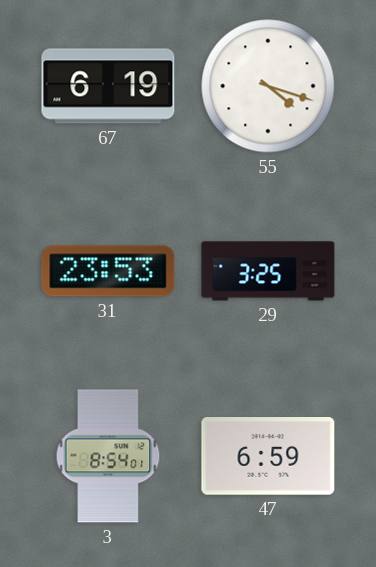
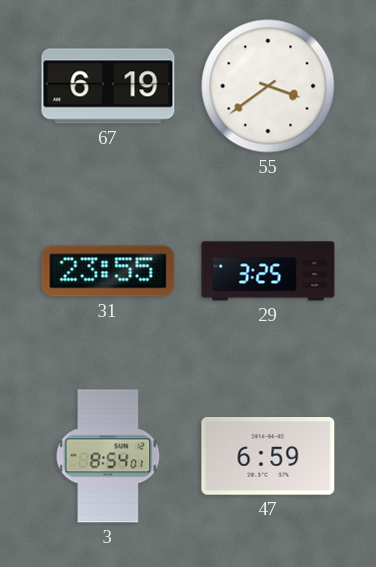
55: 4:18 -> 3:39 (268, 86)
31: 23:53 -> 23:55 (108, 271)
